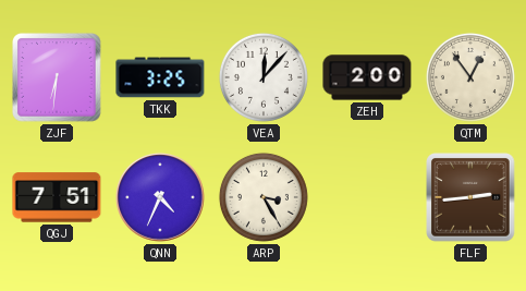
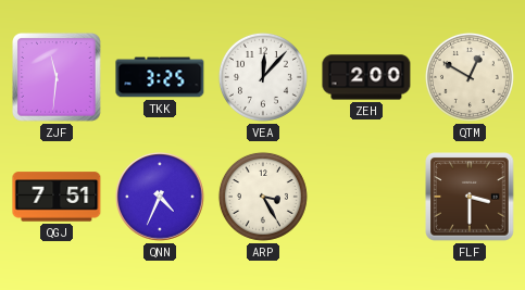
ZJF: 6:31 -> 11:31 (57, 77)
QTM: 12:54 -> 12:50 (470, 77)
FLF: 2:44 -> 3:30 (470, 197)
